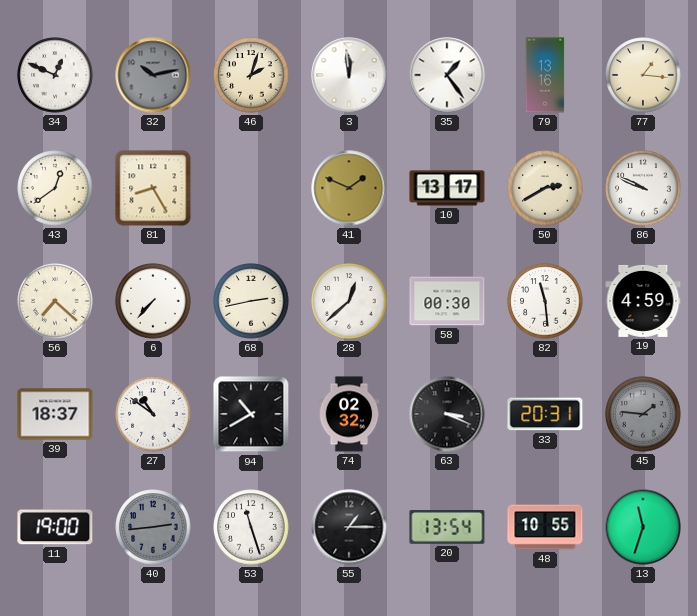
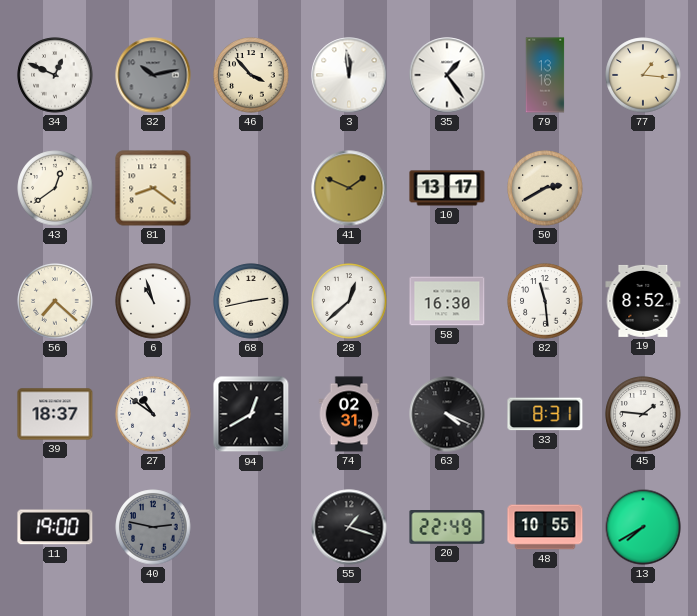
46: 2:03 -> 3:53 (251, 75)
81: 8:25 -> 8:21 (153, 188)
86: 9:49 -> none (643, 188)
6: 7:37 -> 10:57 (153, 301)
58: 00:30 -> 16:30 (447, 301)
19: 4:59 -> 8:52 (643, 301)
94: 10:40 -> 12:40 (251, 414)
74: 02:32 -> 02:31 (349, 414)
63: 3:19 -> 4:19 (447, 414)
33: 20:31 -> 8:31 (545, 414)
45 dial: grey -> white (643, 414)
40: 2:44 -> 2:47 (153, 527)
53: 11:27 -> none (251, 527)
55: 1:15 -> 1:18 (349, 527)
20: 13:54 -> 22:49 (447, 528)
13: 11:33 -> 7:40 (643, 527)
